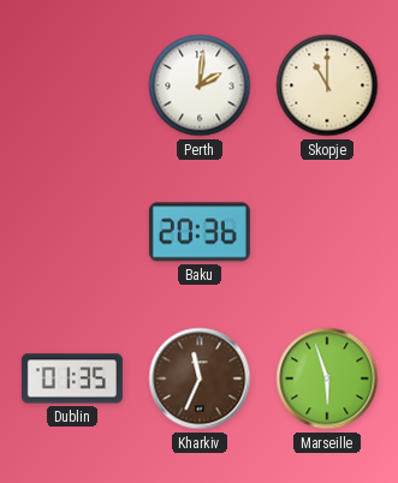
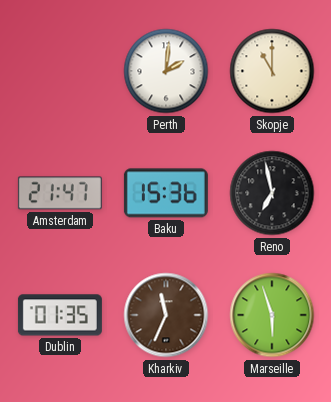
Amsterdam: none -> 21:47 (60, 193)
Baku: 20:36 -> 15:36 (166, 193)
Reno: none -> 6:58 (272, 193)
